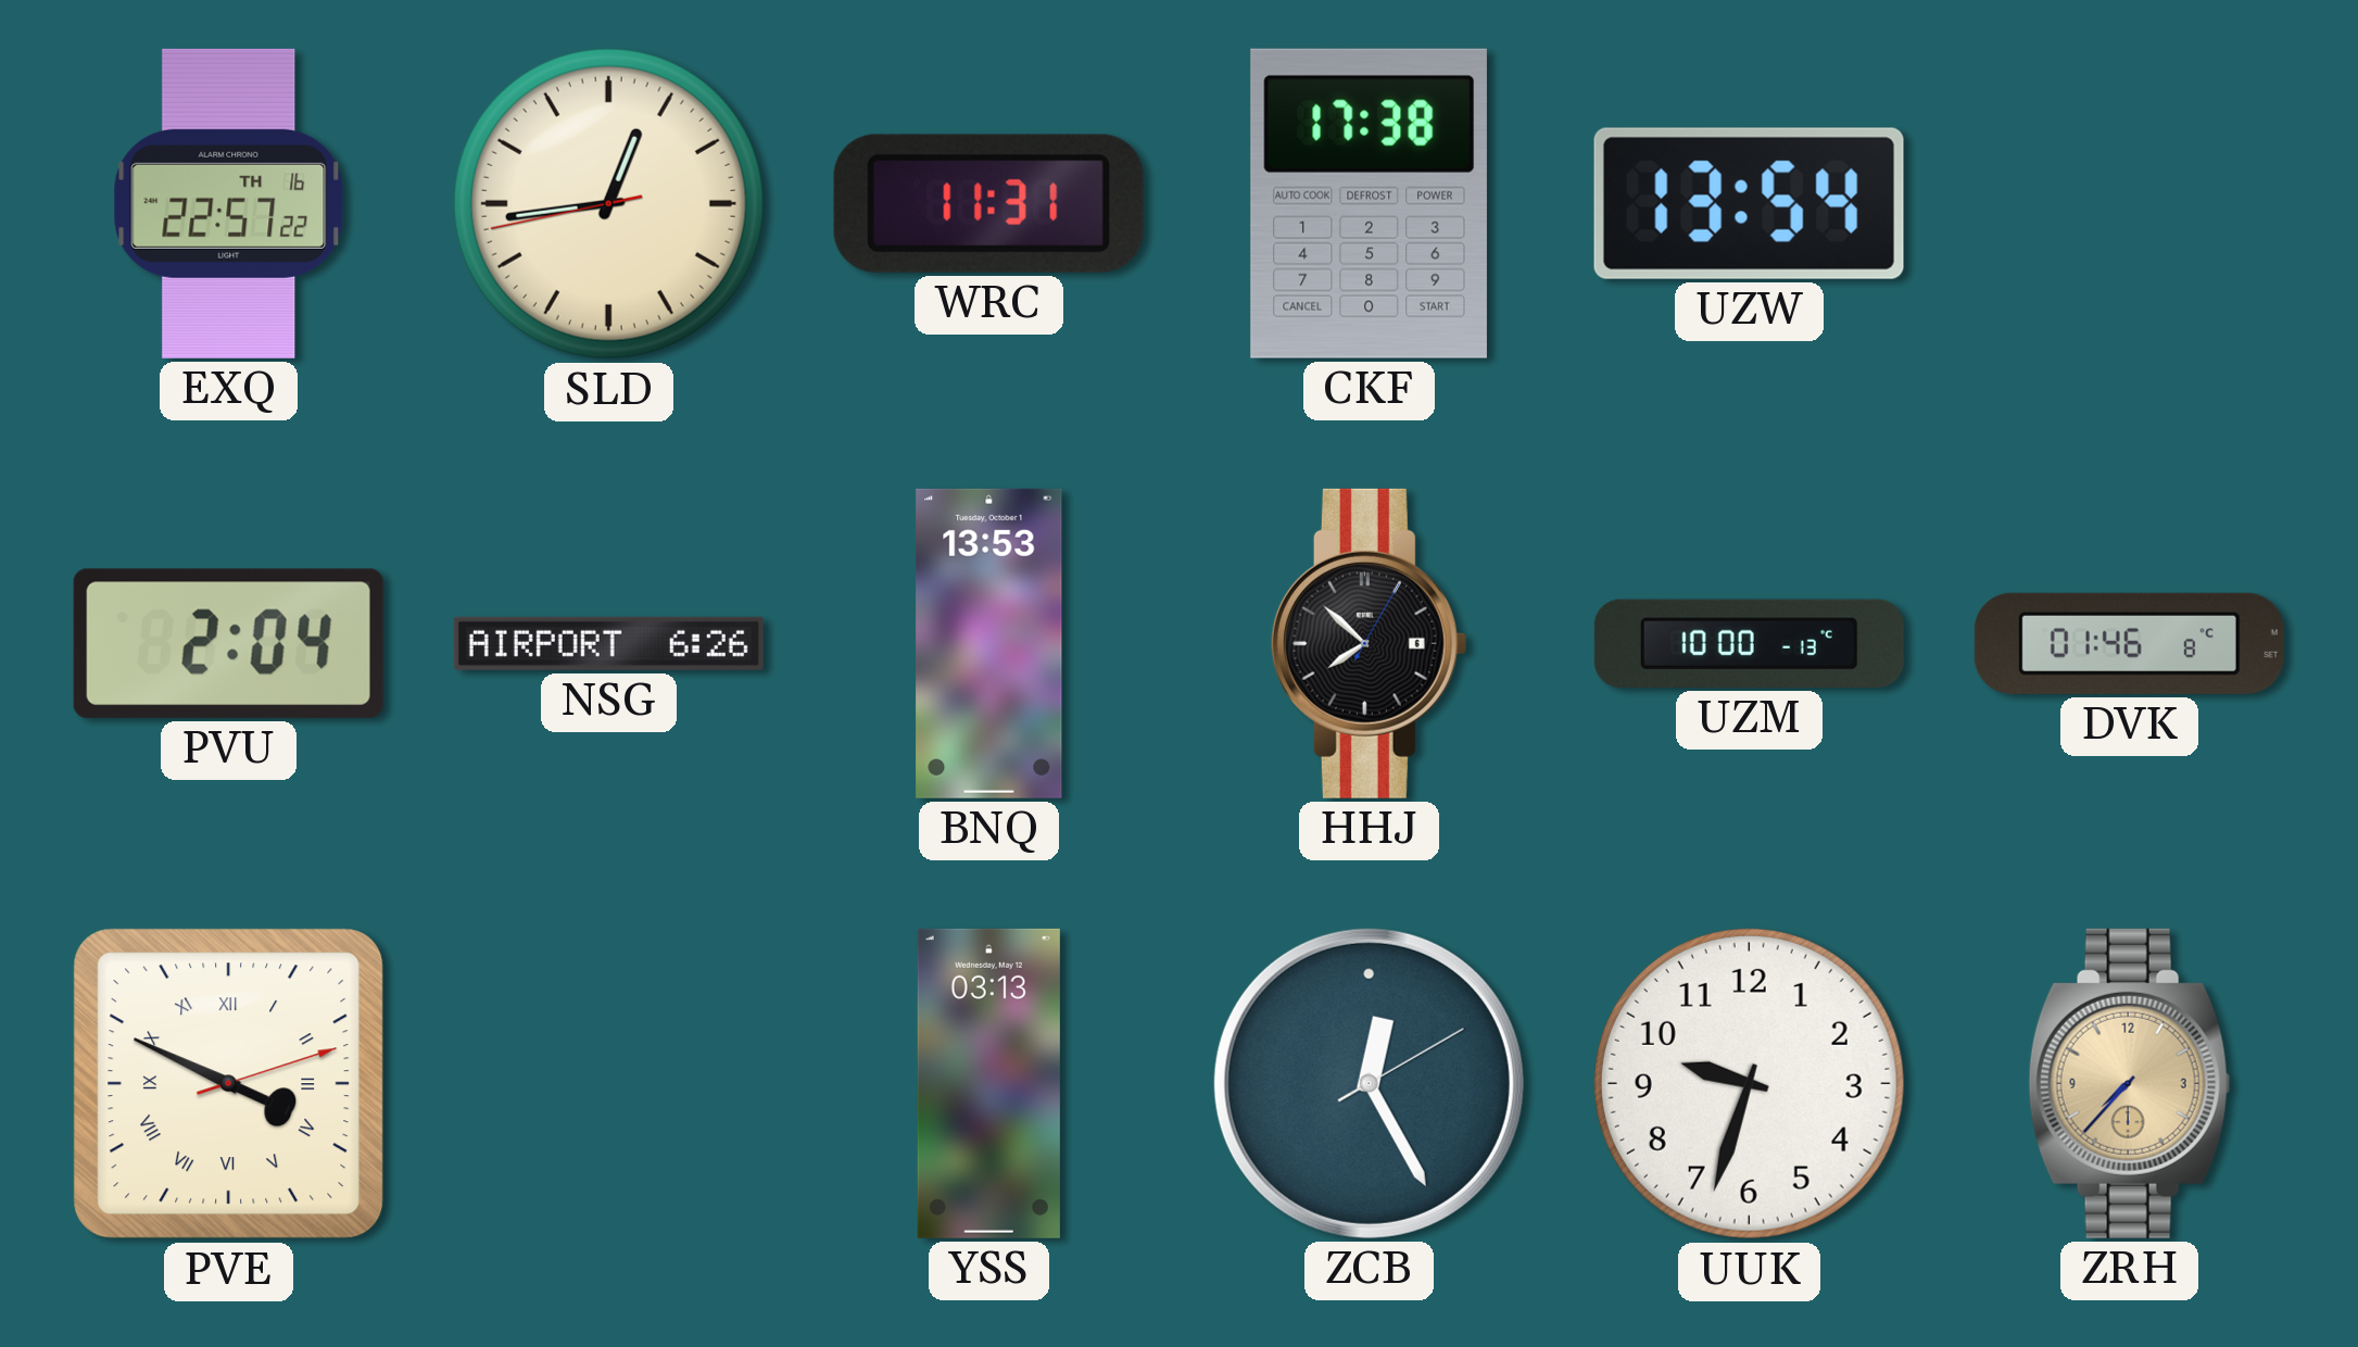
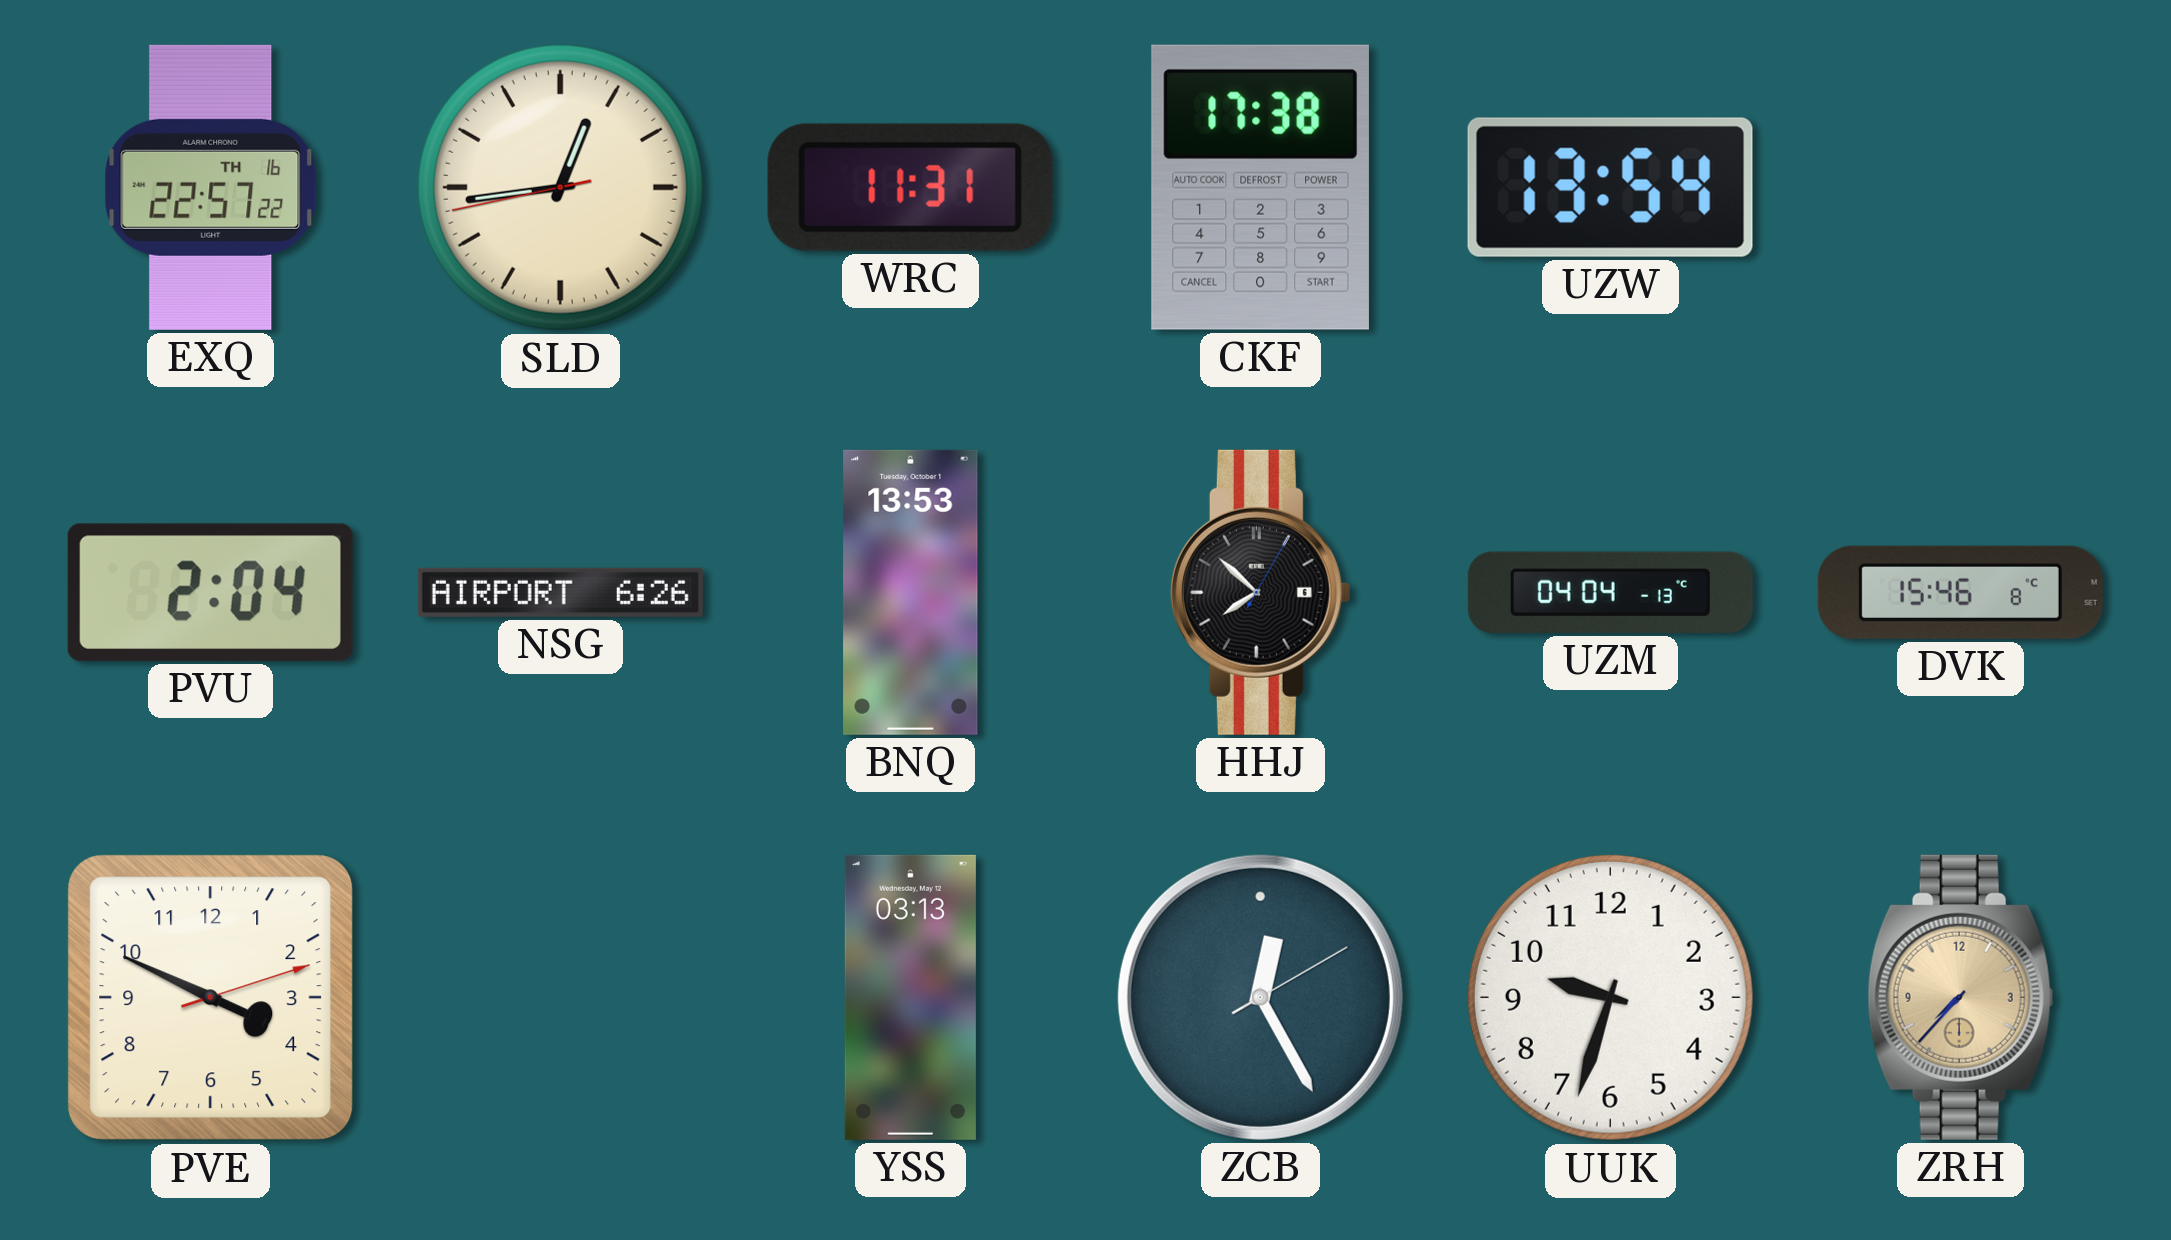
UZM: 10:00 -> 04:04 (1610, 592)
DVK: 01:46 -> 15:46 (1960, 592)
PVE numerals: Roman -> Arabic (211, 998)
